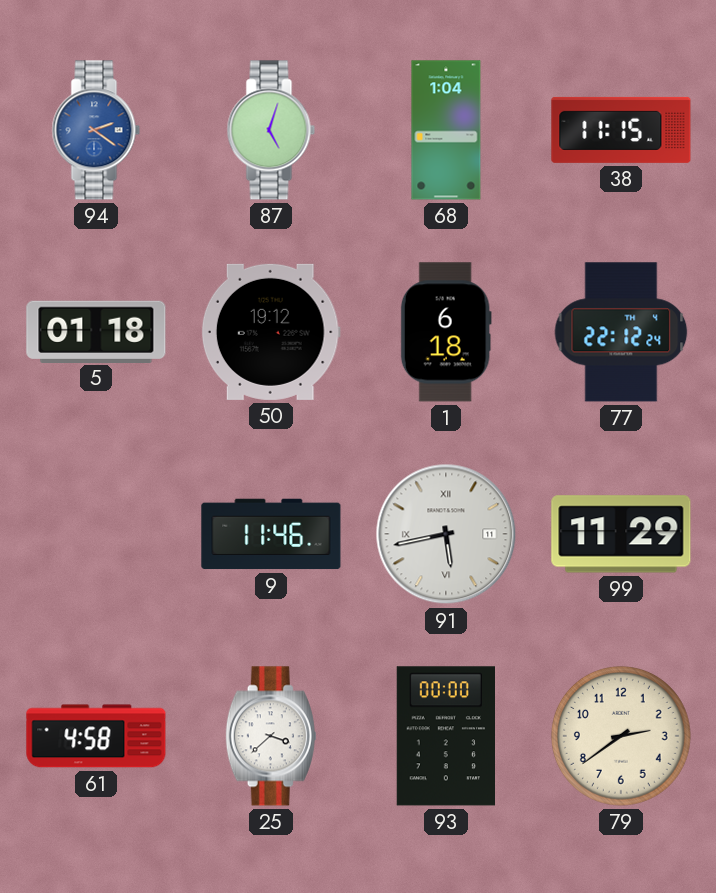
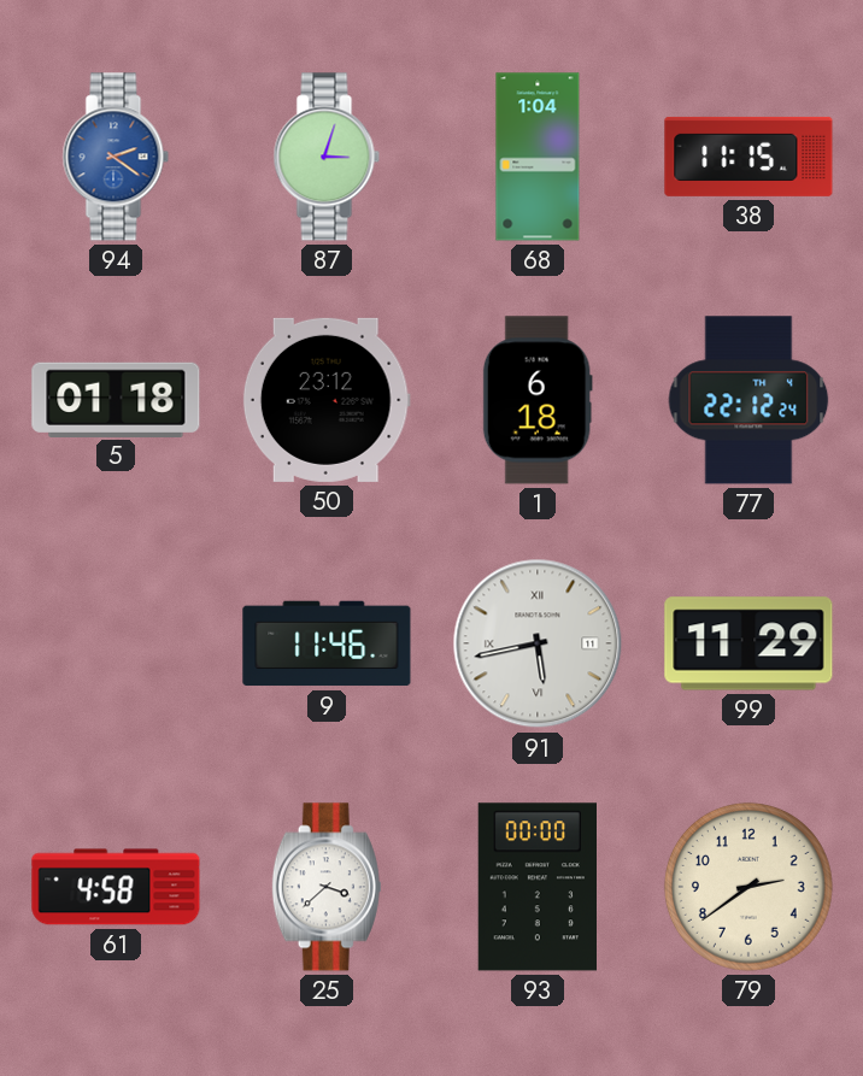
87: 5:03 -> 3:03 (327, 157)
50: 19:12 -> 23:12 (327, 400)
